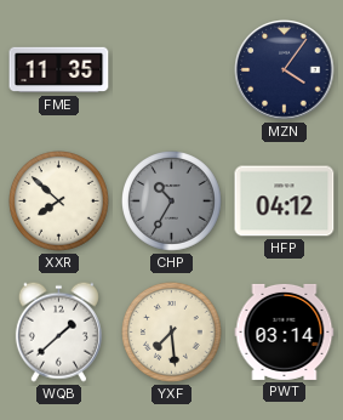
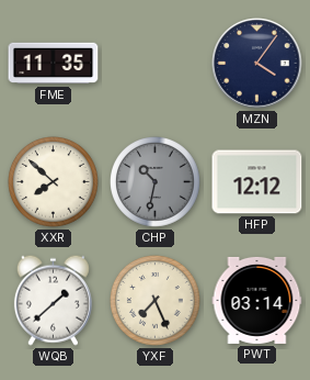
CHP: 10:35 -> 10:32 (156, 182)
HFP: 04:12 -> 12:12 (257, 182)
YXF: 7:29 -> 7:26 (156, 301)
